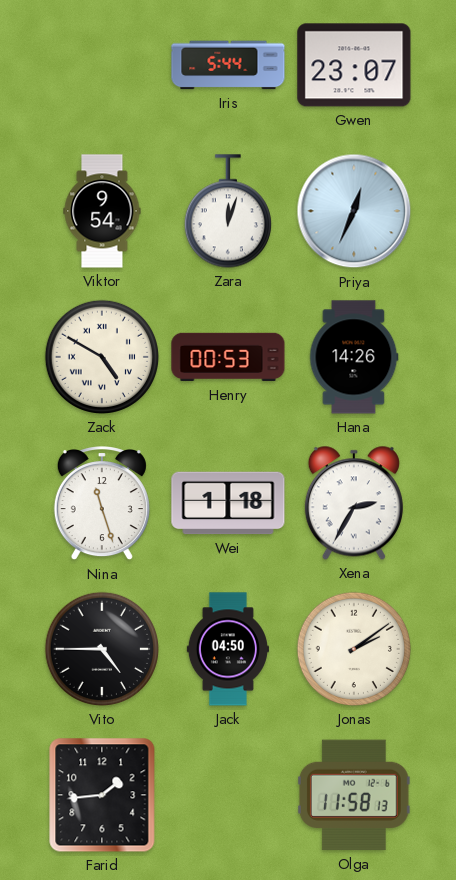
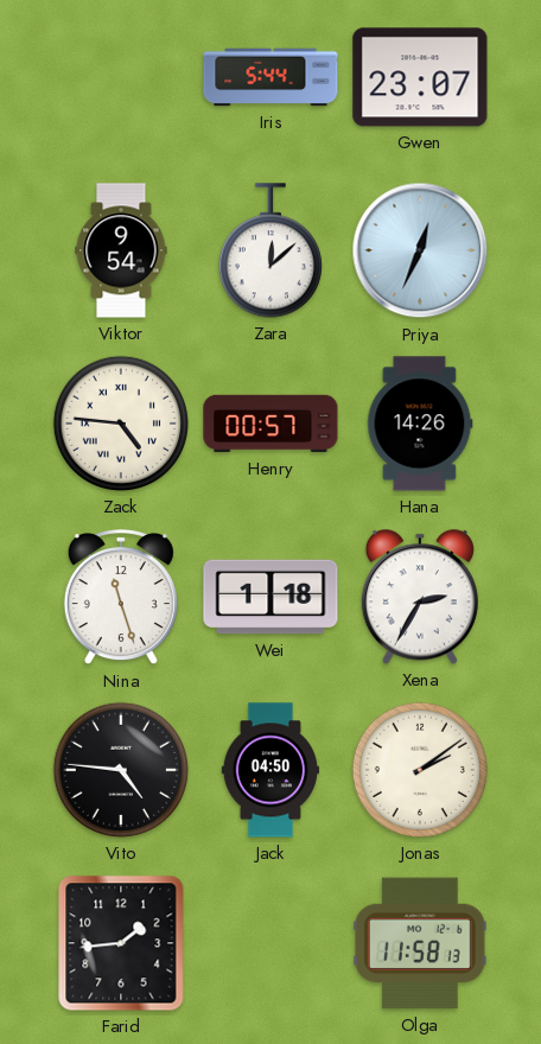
Zara: 12:03 -> 12:08 (270, 250)
Zack: 4:50 -> 4:46 (121, 424)
Henry: 00:53 -> 00:57 (270, 424)
Vito: 4:45 -> 4:46 (121, 770)
